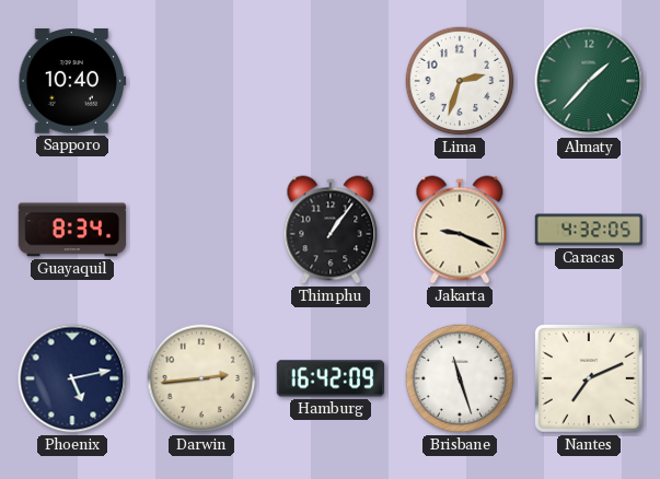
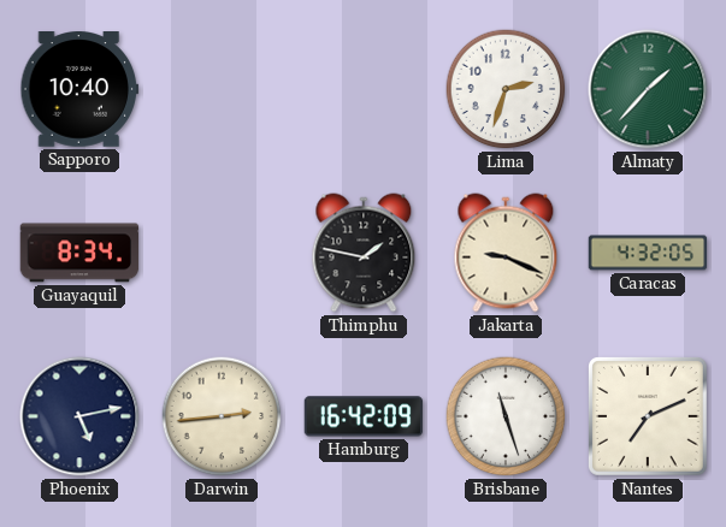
Thimphu: 1:06 -> 1:47 (364, 253)
